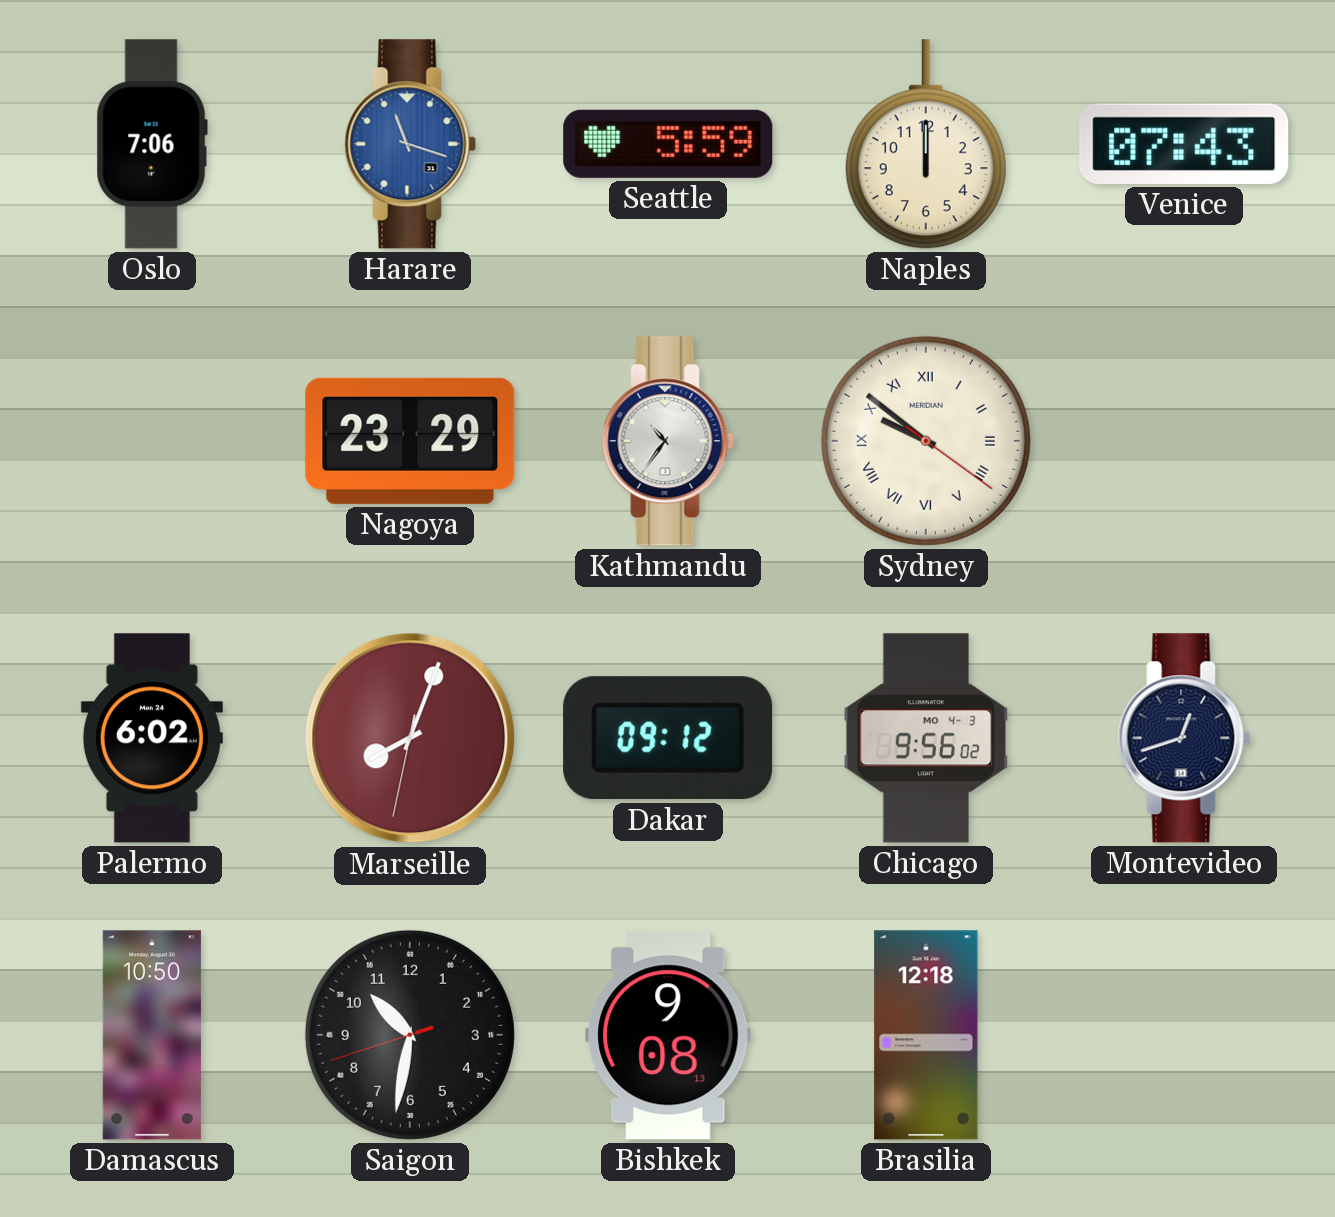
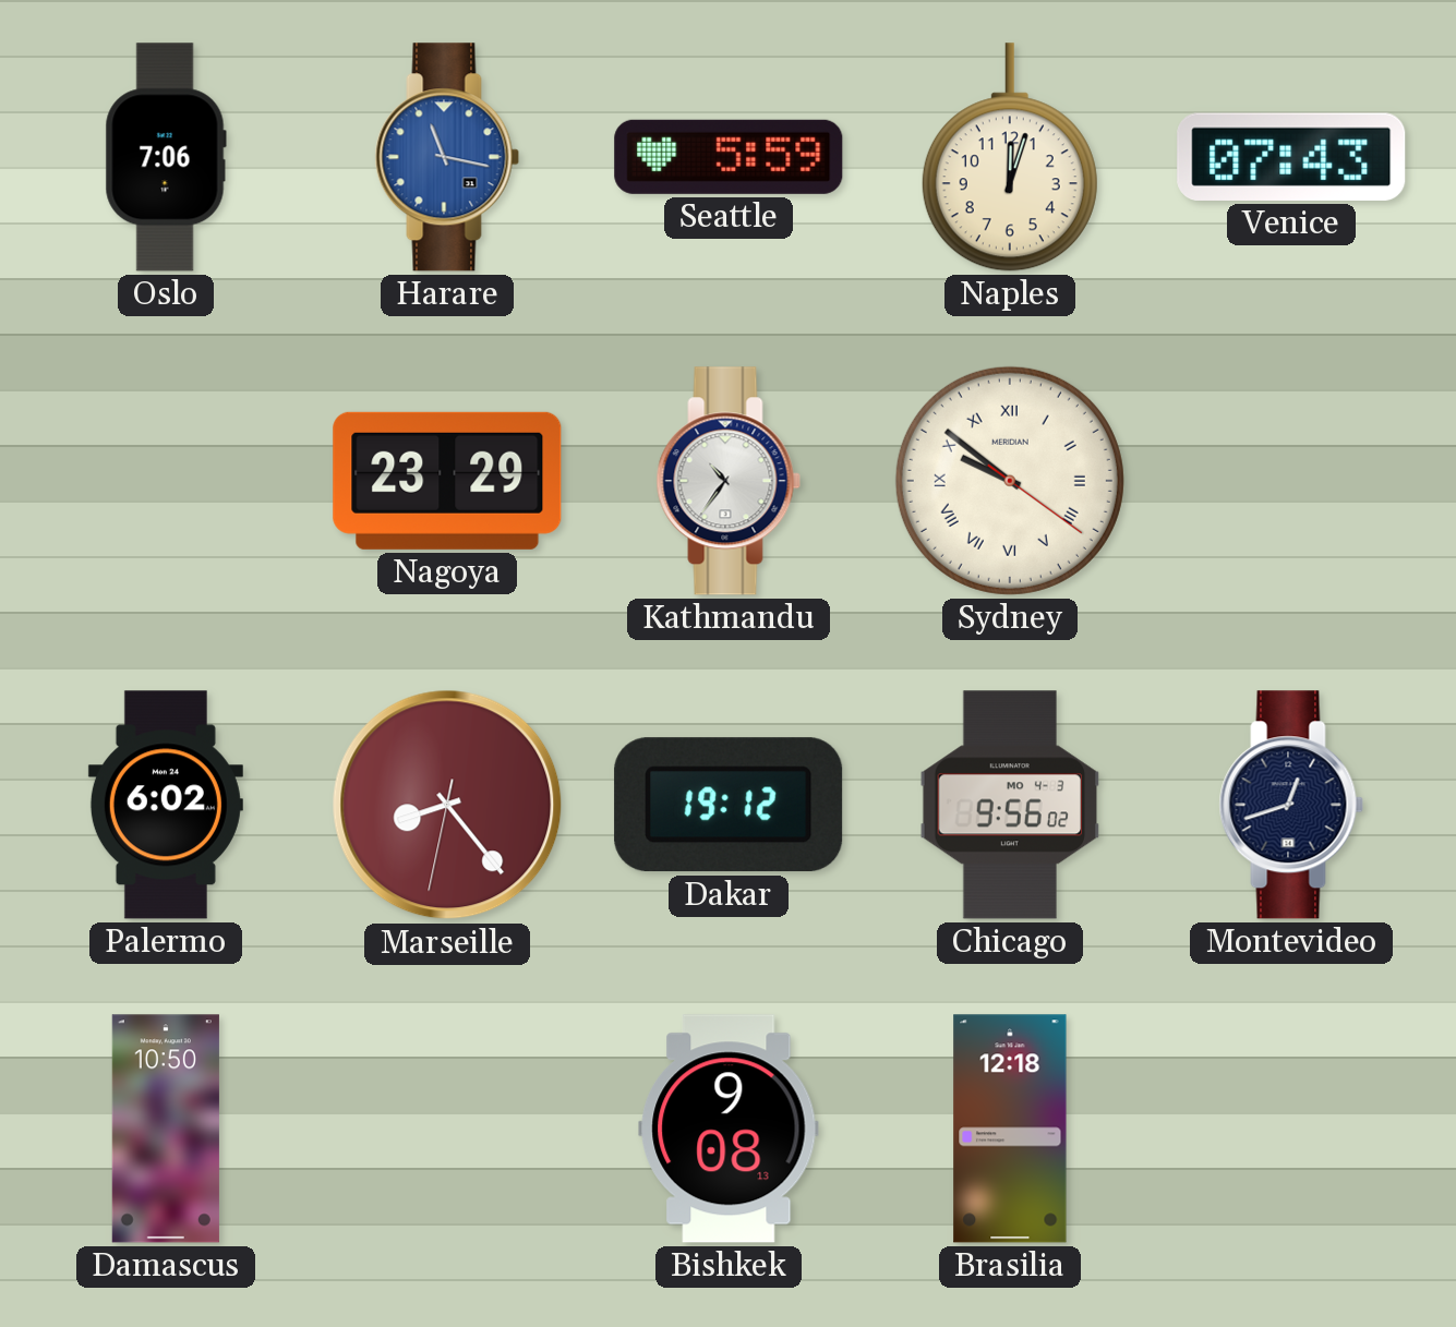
Harare: 11:18 -> 11:17 (447, 157)
Naples: 12:00 -> 12:03 (1010, 157)
Marseille: 8:03 -> 8:23 (447, 805)
Dakar: 09:12 -> 19:12 (729, 805)
Saigon: 10:31 -> none (410, 1035)
